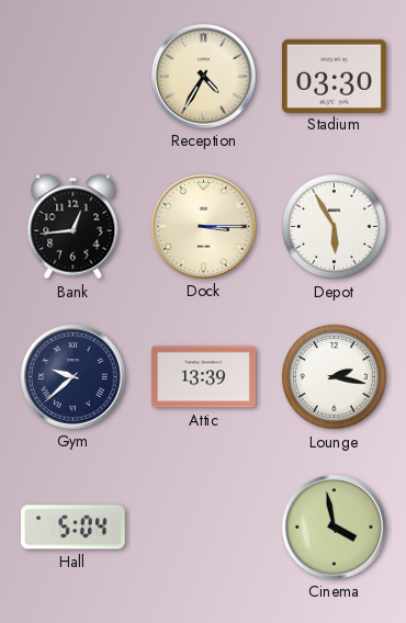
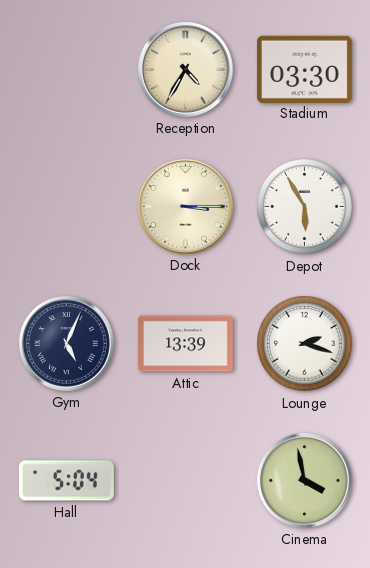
Bank: 12:44 -> none (74, 227)
Gym: 9:38 -> 5:04 (66, 343)
Lounge: 2:17 -> 2:18 (305, 344)
